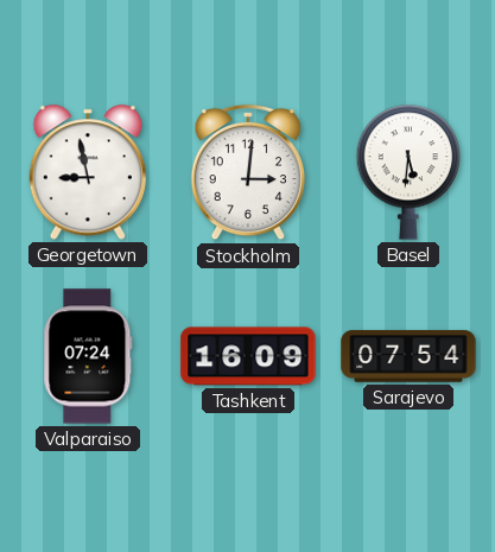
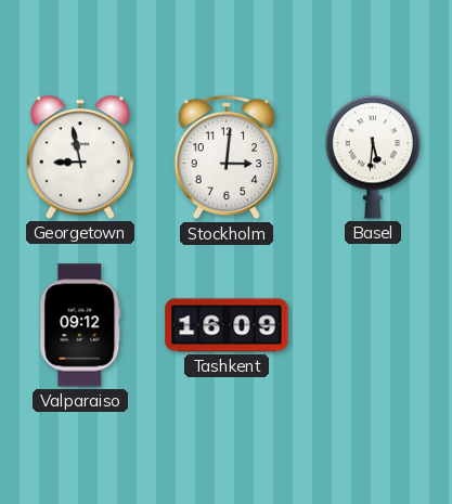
Valparaiso: 07:24 -> 09:12 (80, 325)
Sarajevo: 07:54 -> none (408, 356)
